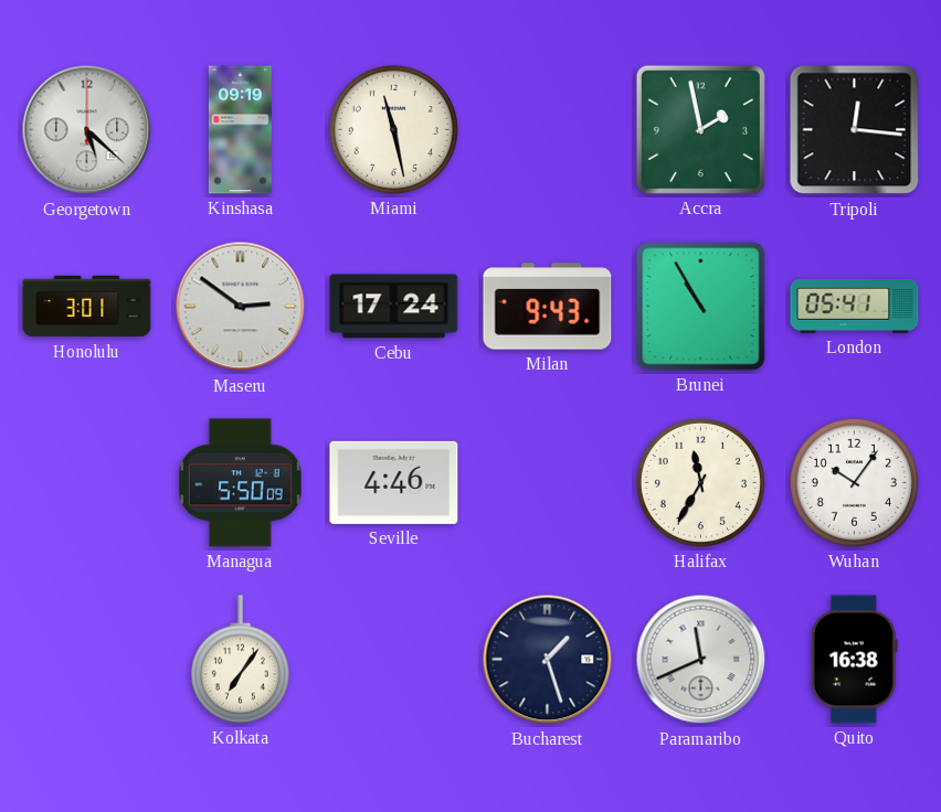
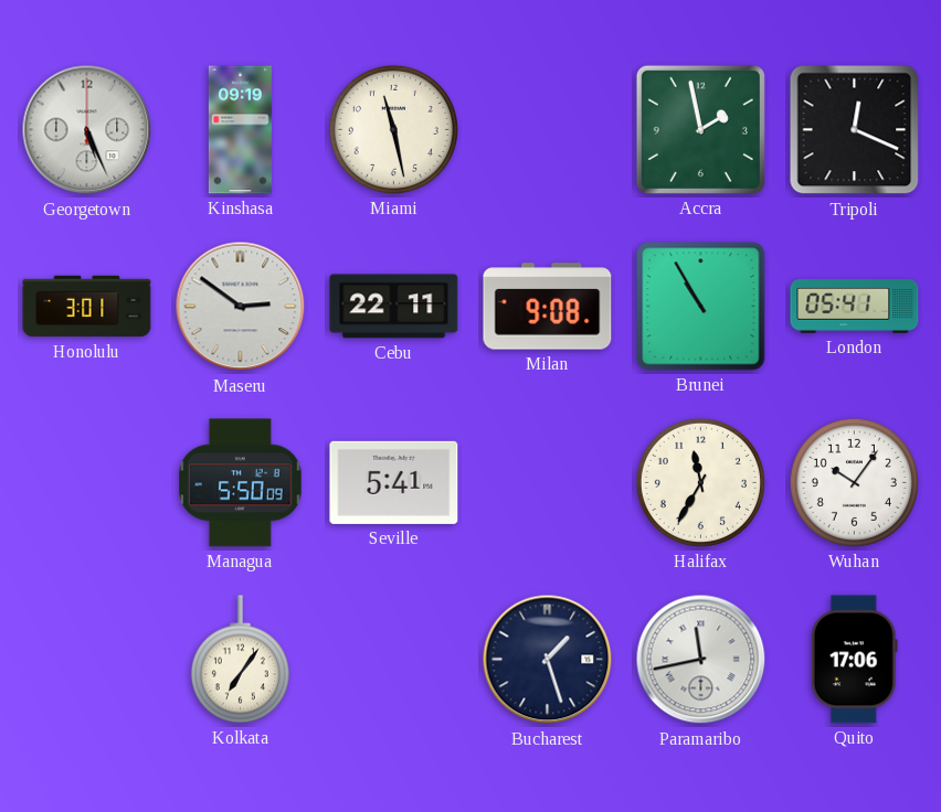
Georgetown: 5:22 -> 5:26 (87, 130)
Tripoli: 12:16 -> 12:19 (855, 130)
Cebu: 17:24 -> 22:11 (394, 307)
Milan: 9:43 -> 9:08 (548, 307)
Seville: 4:46 -> 5:41 (394, 482)
Paramaribo: 11:41 -> 11:43 (701, 660)
Quito: 16:38 -> 17:06 (854, 660)
